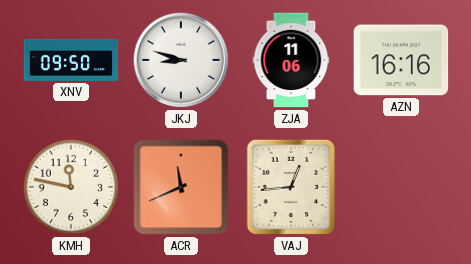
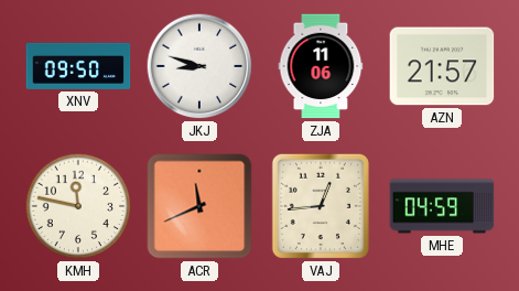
AZN: 16:16 -> 21:57 (442, 66)
MHE: none -> 04:59 (442, 206)
